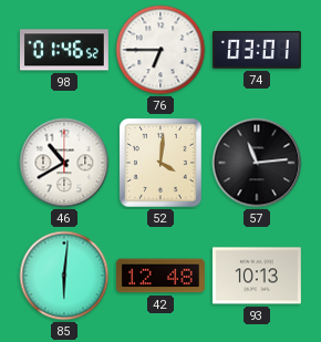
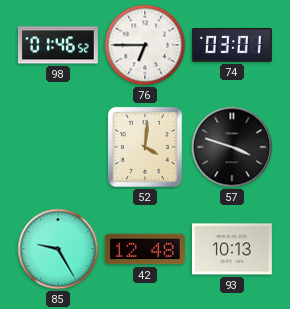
46: 10:40 -> none (64, 163)
57: 11:14 -> 3:48 (232, 147)
85: 6:01 -> 9:25 (58, 249)
